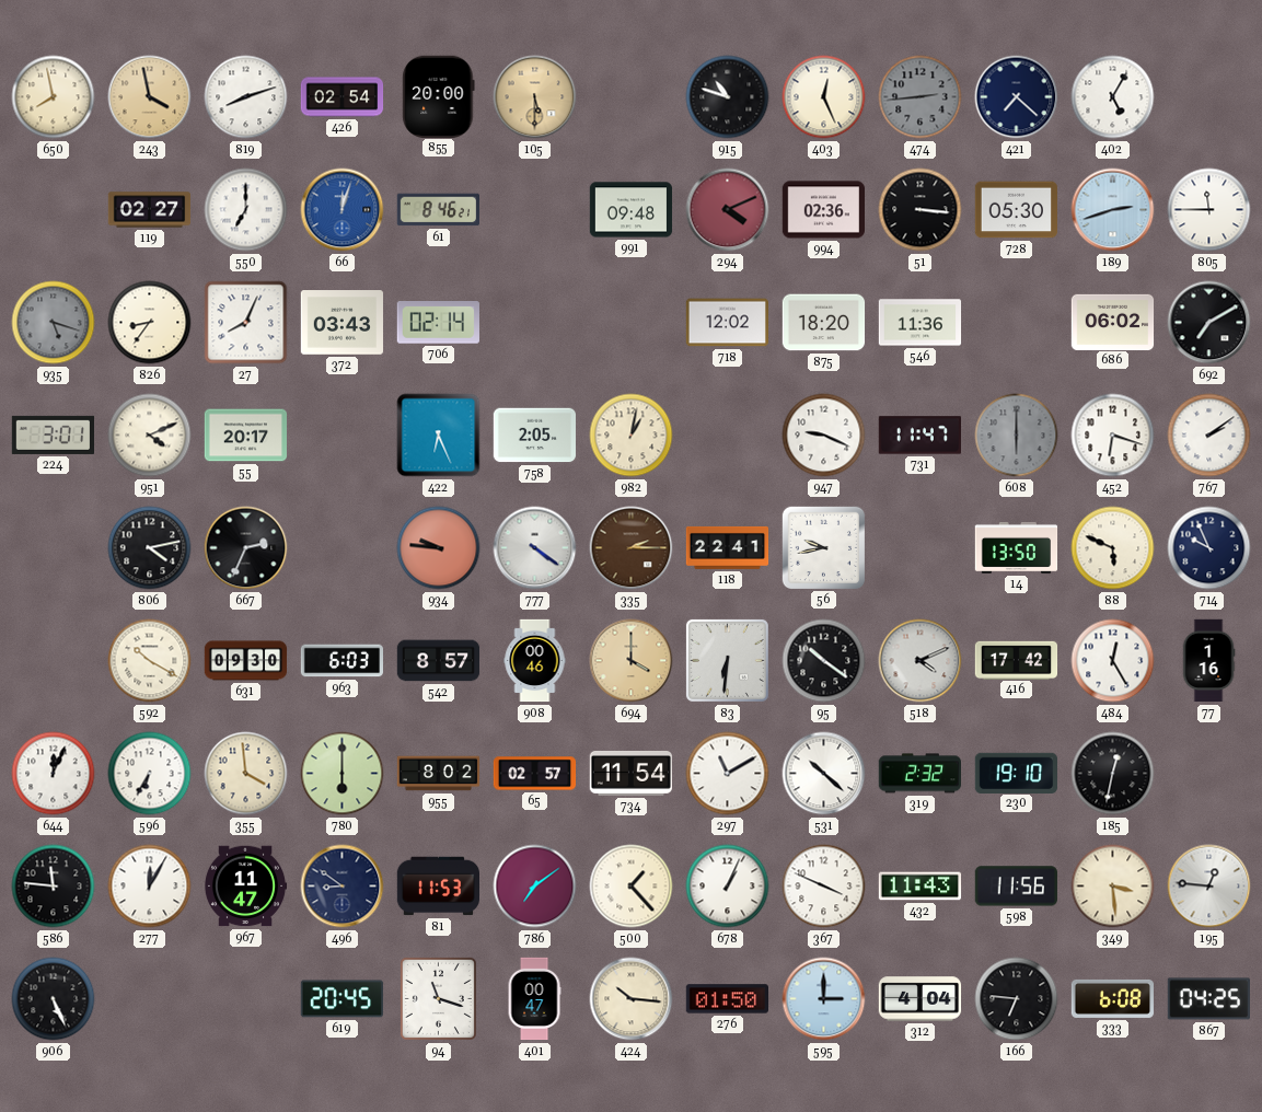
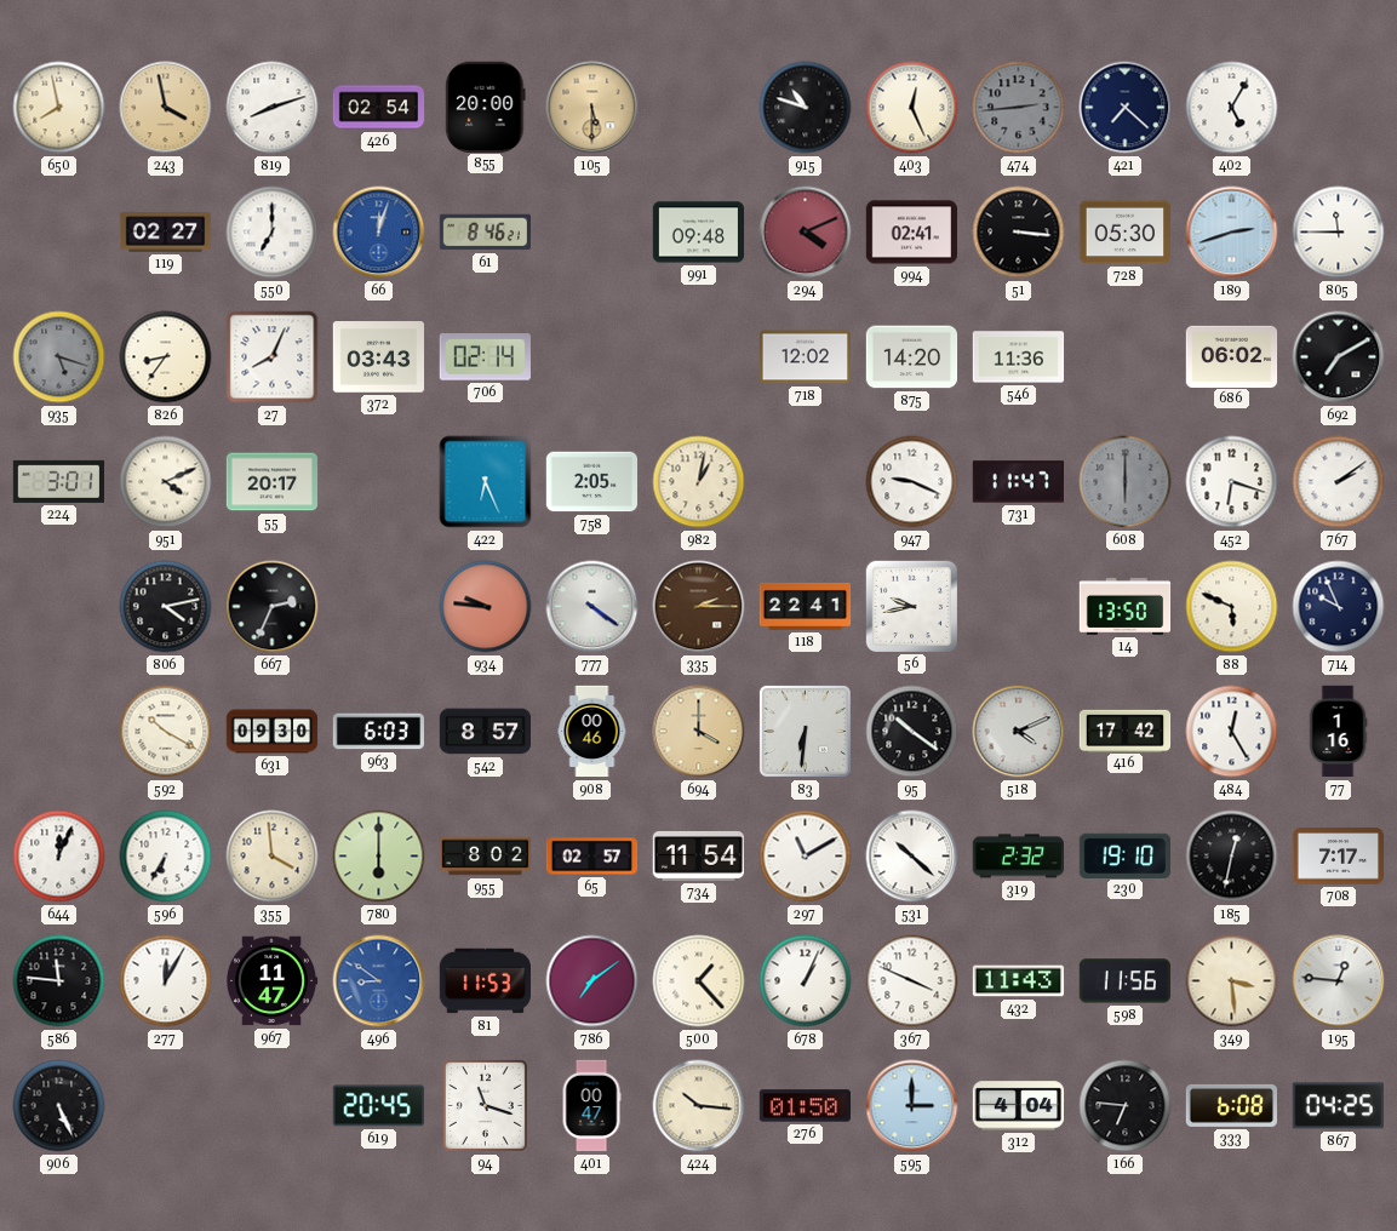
994: 02:36 -> 02:41 (911, 233)
875: 18:20 -> 14:20 (912, 357)
708: none -> 7:17 (1339, 857)
496 dial: navy -> blue (379, 981)
